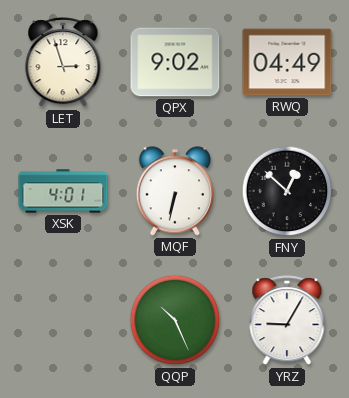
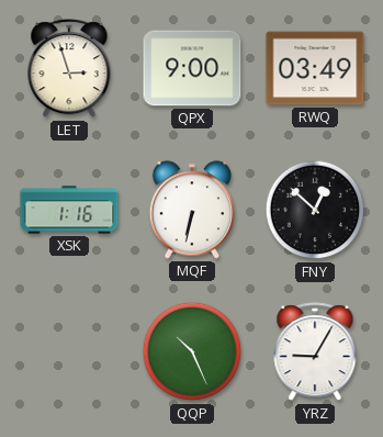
QPX: 9:02 -> 9:00 (192, 68)
RWQ: 04:49 -> 03:49 (315, 68)
XSK: 4:01 -> 1:16 (69, 210)
